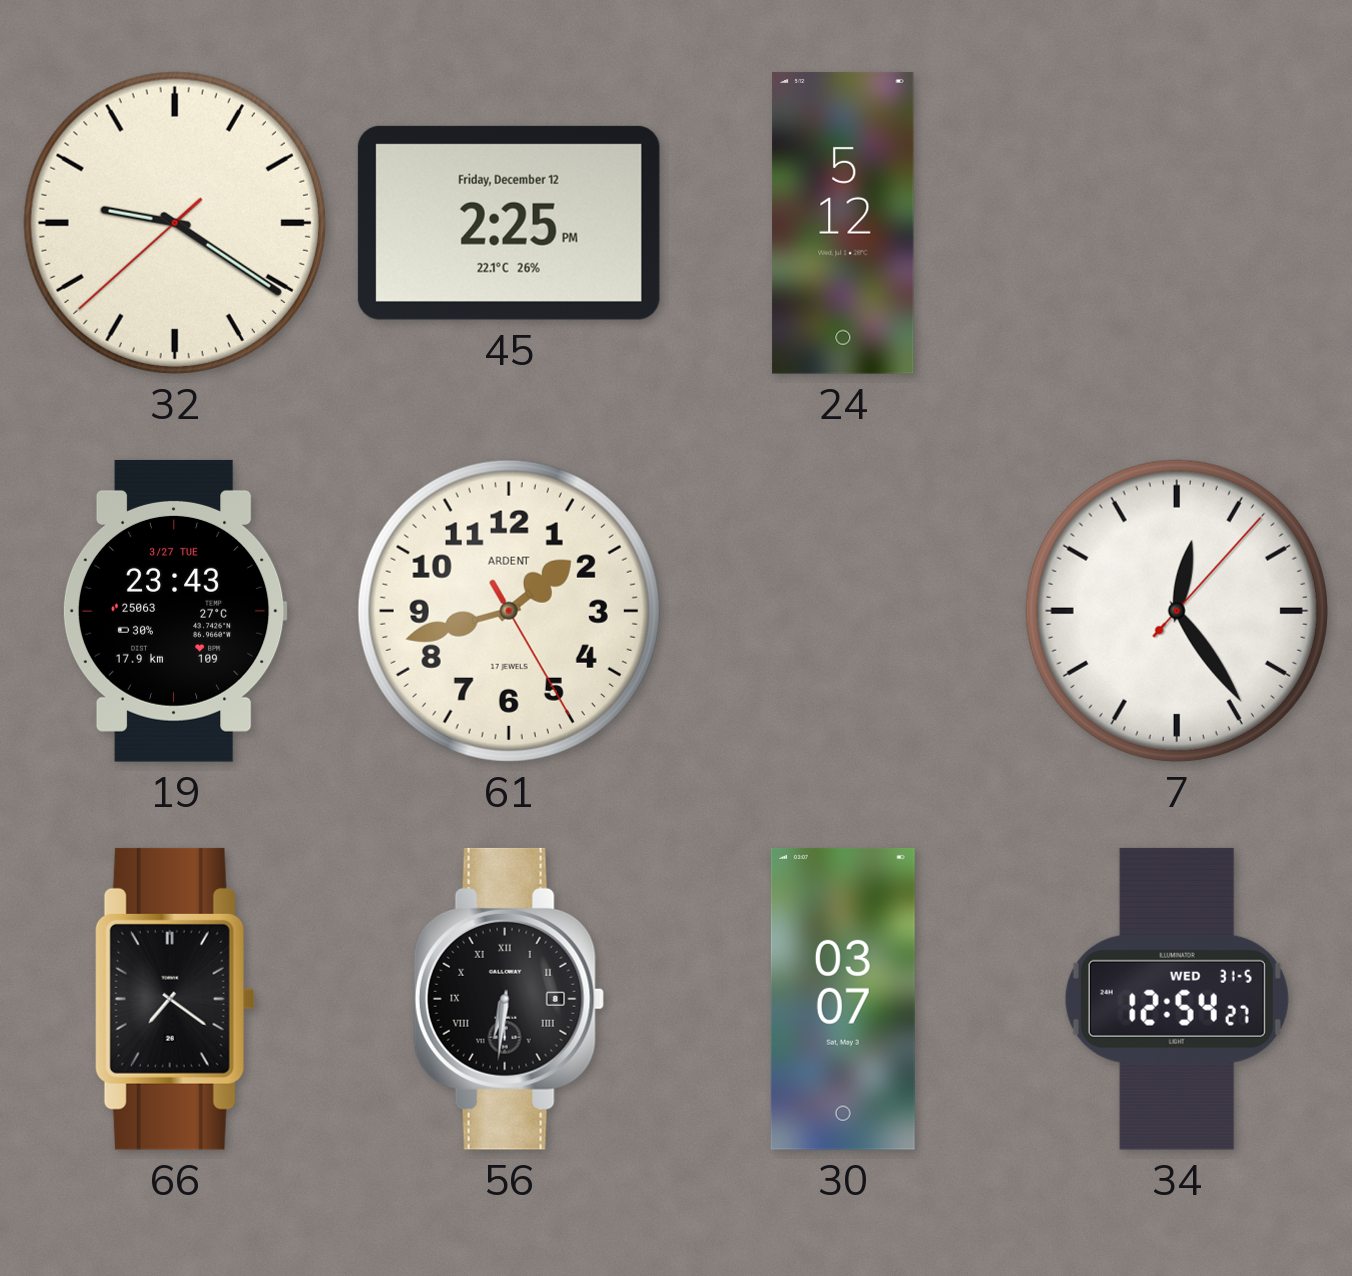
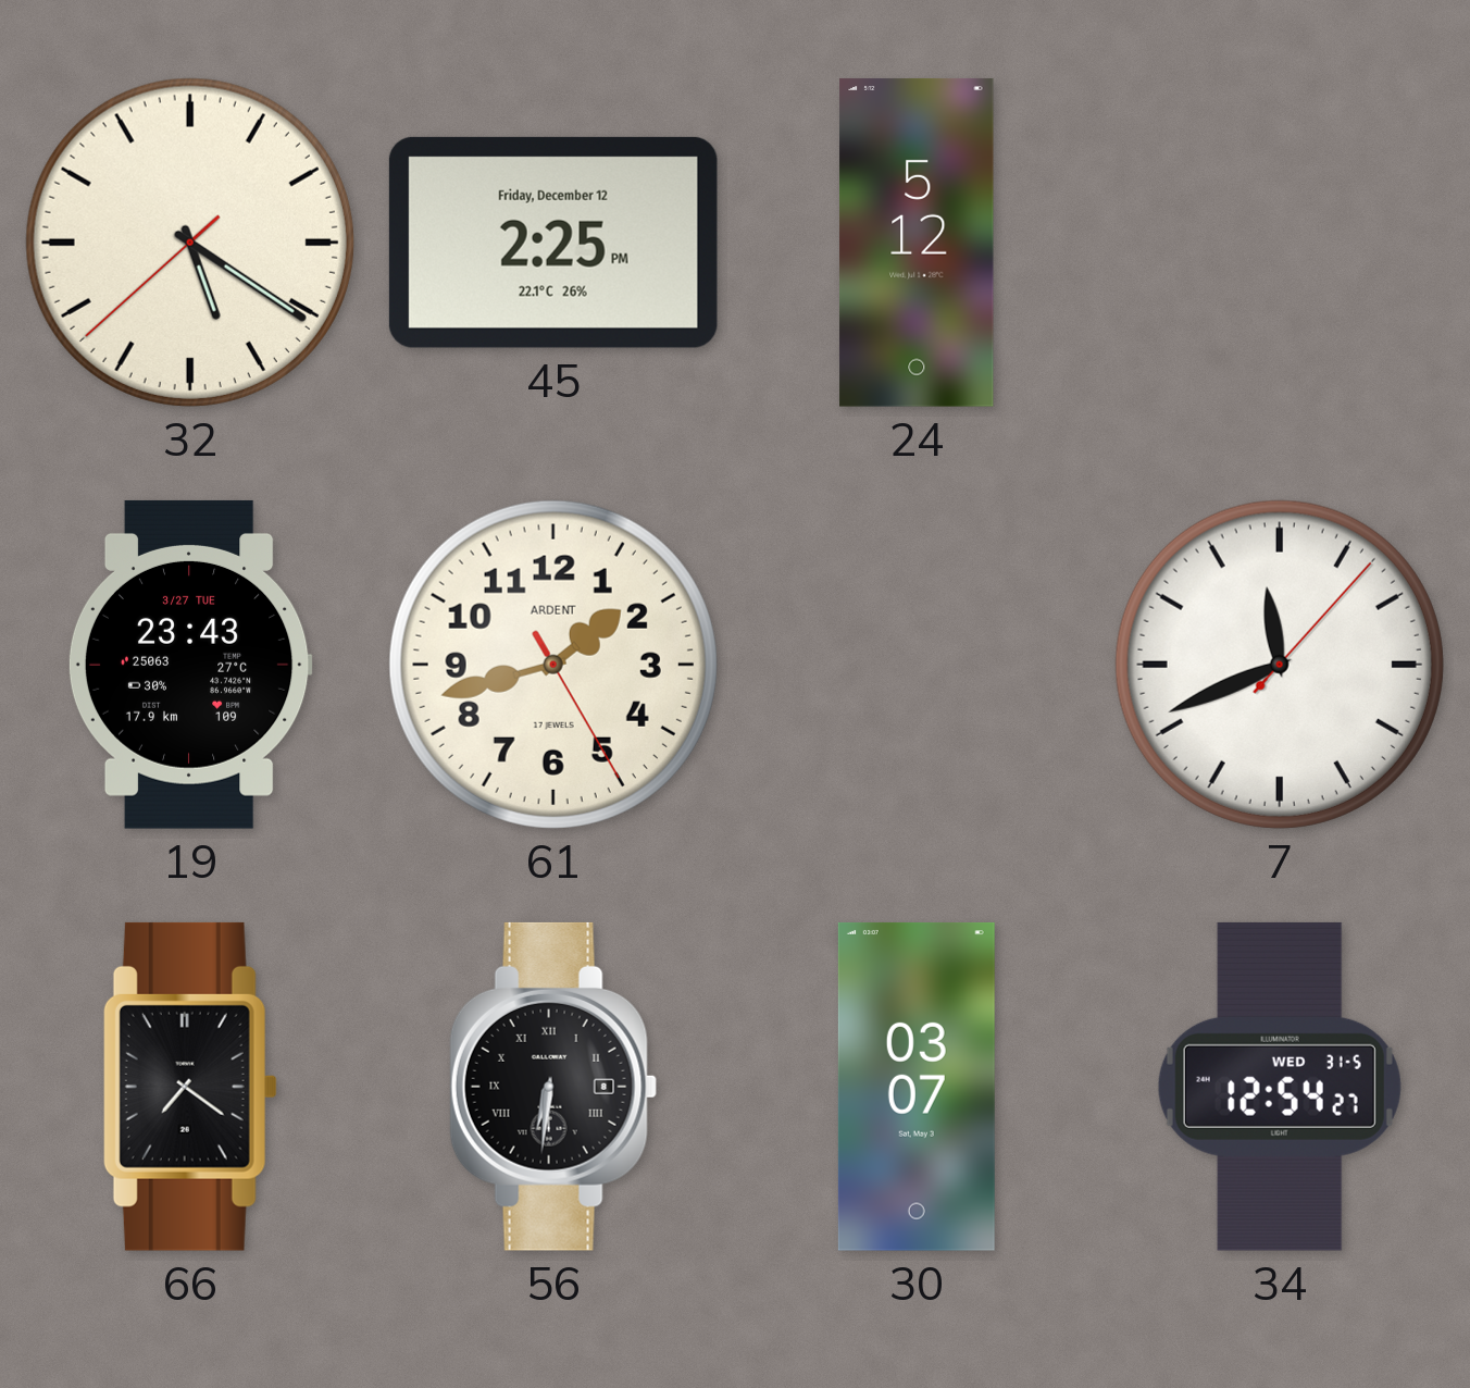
32: 9:20 -> 5:20 (190, 243)
7: 12:24 -> 11:41 (1280, 665)
